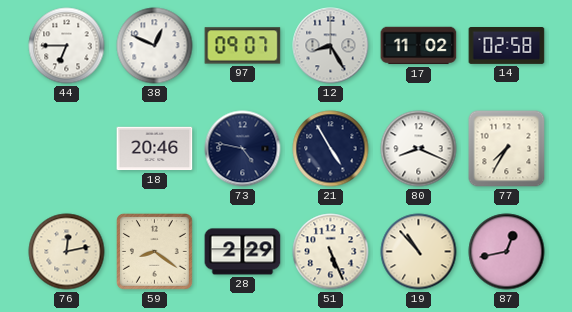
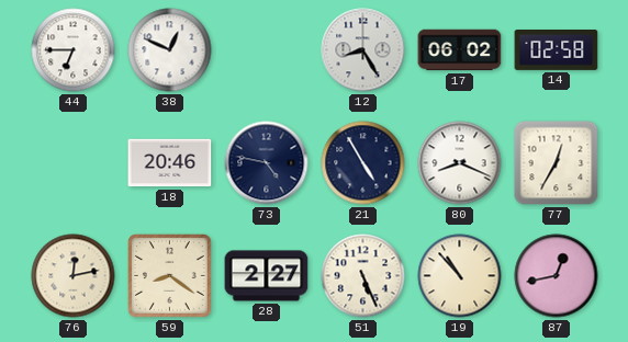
97: 09:07 -> none (243, 46)
17: 11:02 -> 06:02 (460, 50)
77: 7:35 -> 12:35 (557, 163)
28: 2:29 -> 2:27 (267, 276)
